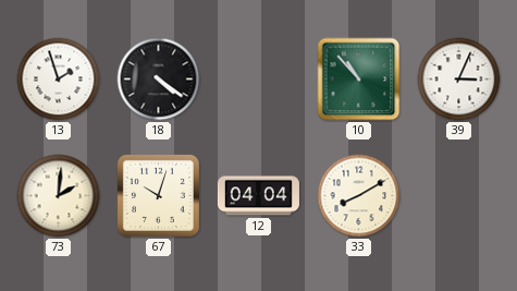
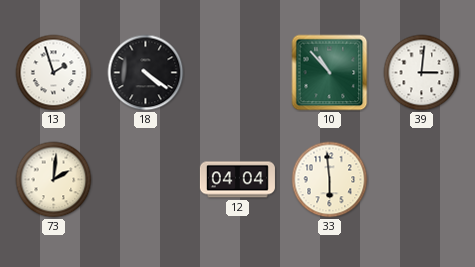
39: 3:04 -> 3:01 (422, 73)
67: 10:03 -> none (158, 195)
33: 8:10 -> 5:59 (330, 180)
